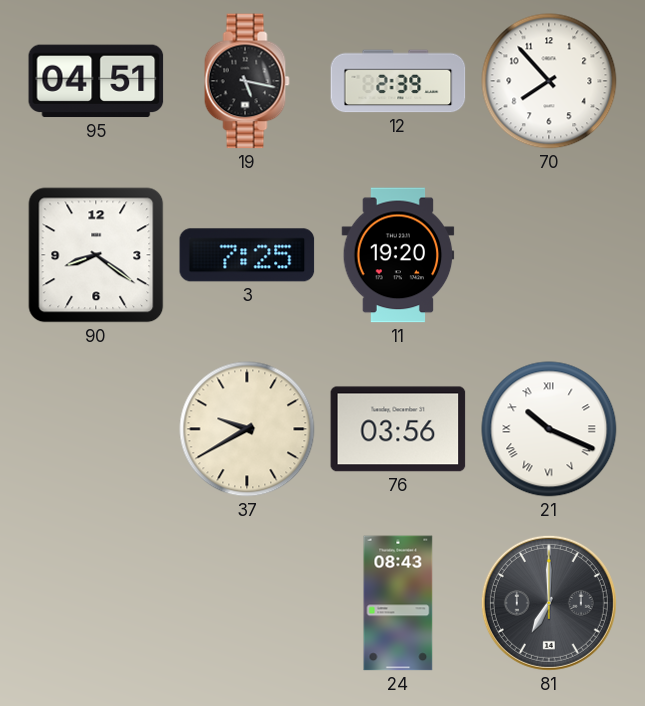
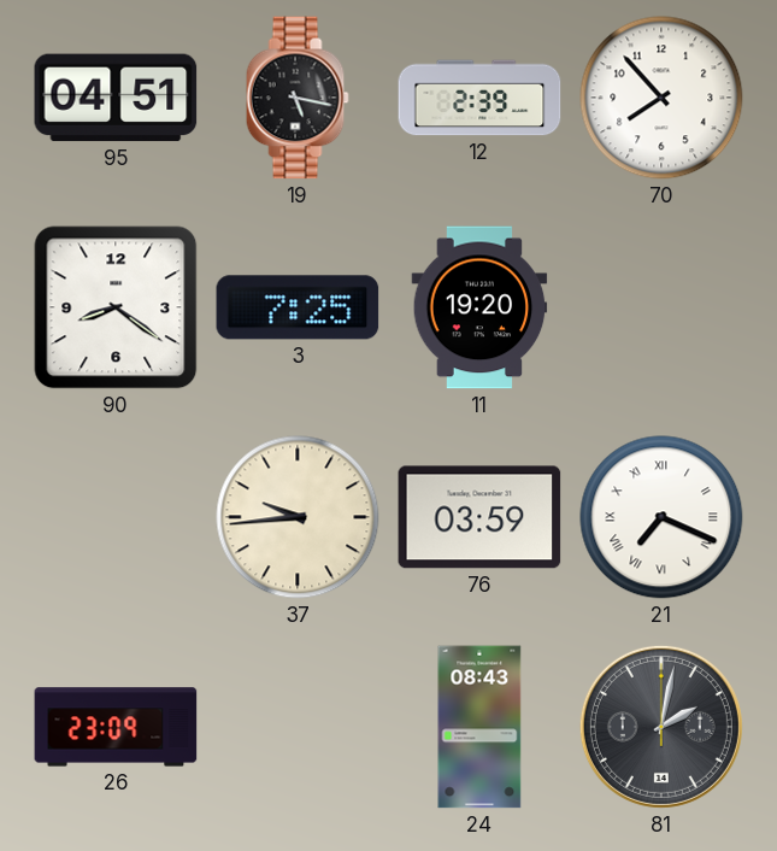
37: 9:40 -> 9:44 (298, 517)
76: 03:56 -> 03:59 (479, 517)
21: 10:19 -> 7:19 (661, 517)
26: none -> 23:09 (116, 727)
81: 7:00 -> 2:02 (661, 727)
